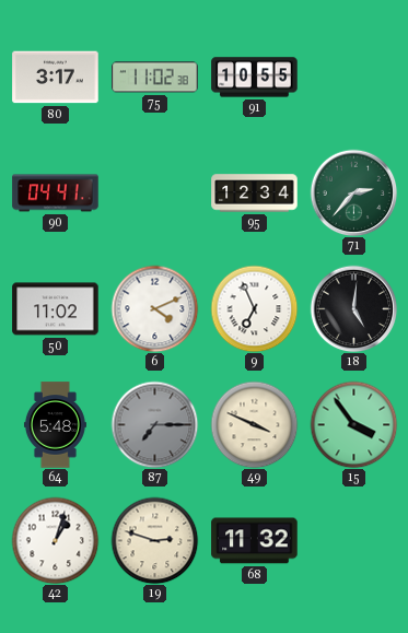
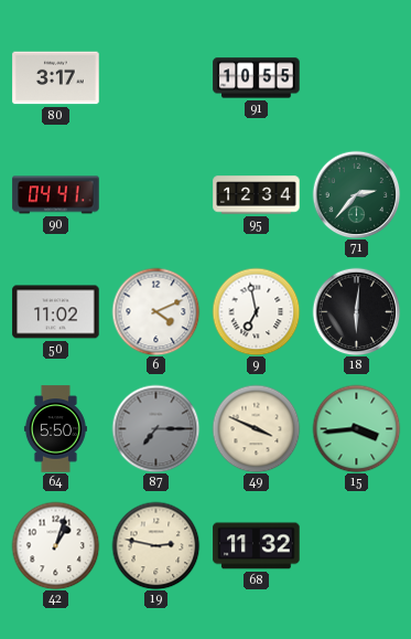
75: 11:02 -> none (155, 78)
9: 6:56 -> 6:58 (256, 311)
18: 5:01 -> 6:01 (356, 311)
64: 5:48 -> 5:50 (55, 429)
15: 3:54 -> 3:44 (356, 428)
19: 2:48 -> 2:47 (155, 545)
